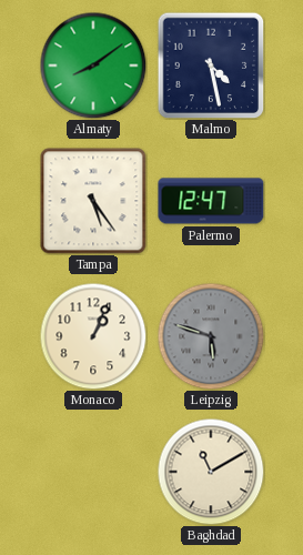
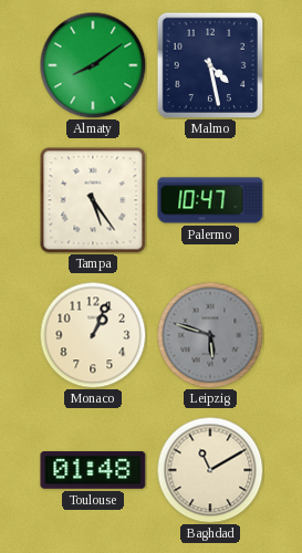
Palermo: 12:47 -> 10:47 (210, 200)
Toulouse: none -> 01:48 (93, 471)
